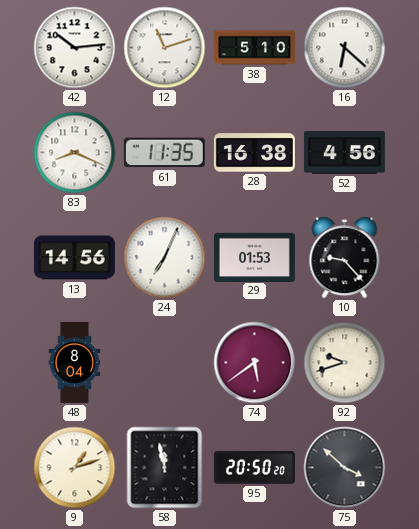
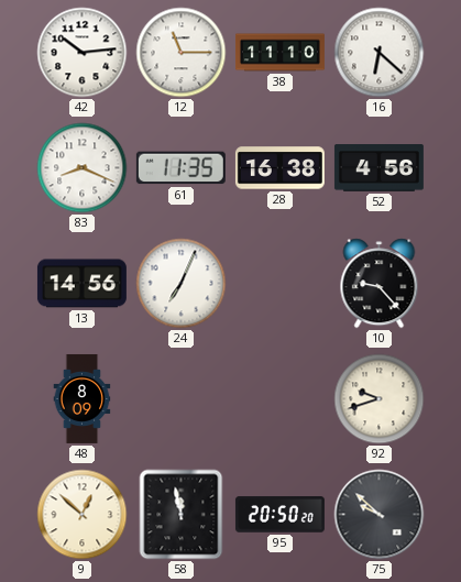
12: 11:12 -> 11:15 (182, 53)
38: 5:10 -> 11:10 (279, 53)
29: 01:53 -> none (254, 257)
48: 8:04 -> 8:09 (83, 398)
74: 5:39 -> none (255, 363)
9: 1:12 -> 12:52 (83, 515)
75: 3:52 -> 9:52 (380, 515)
